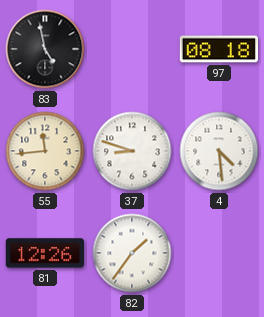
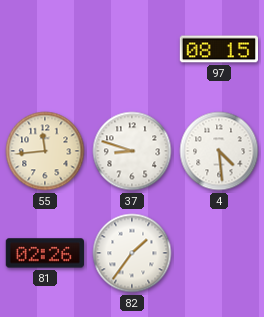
83: 4:58 -> none (45, 49)
97: 08:18 -> 08:15 (219, 49)
81: 12:26 -> 02:26 (44, 253)
